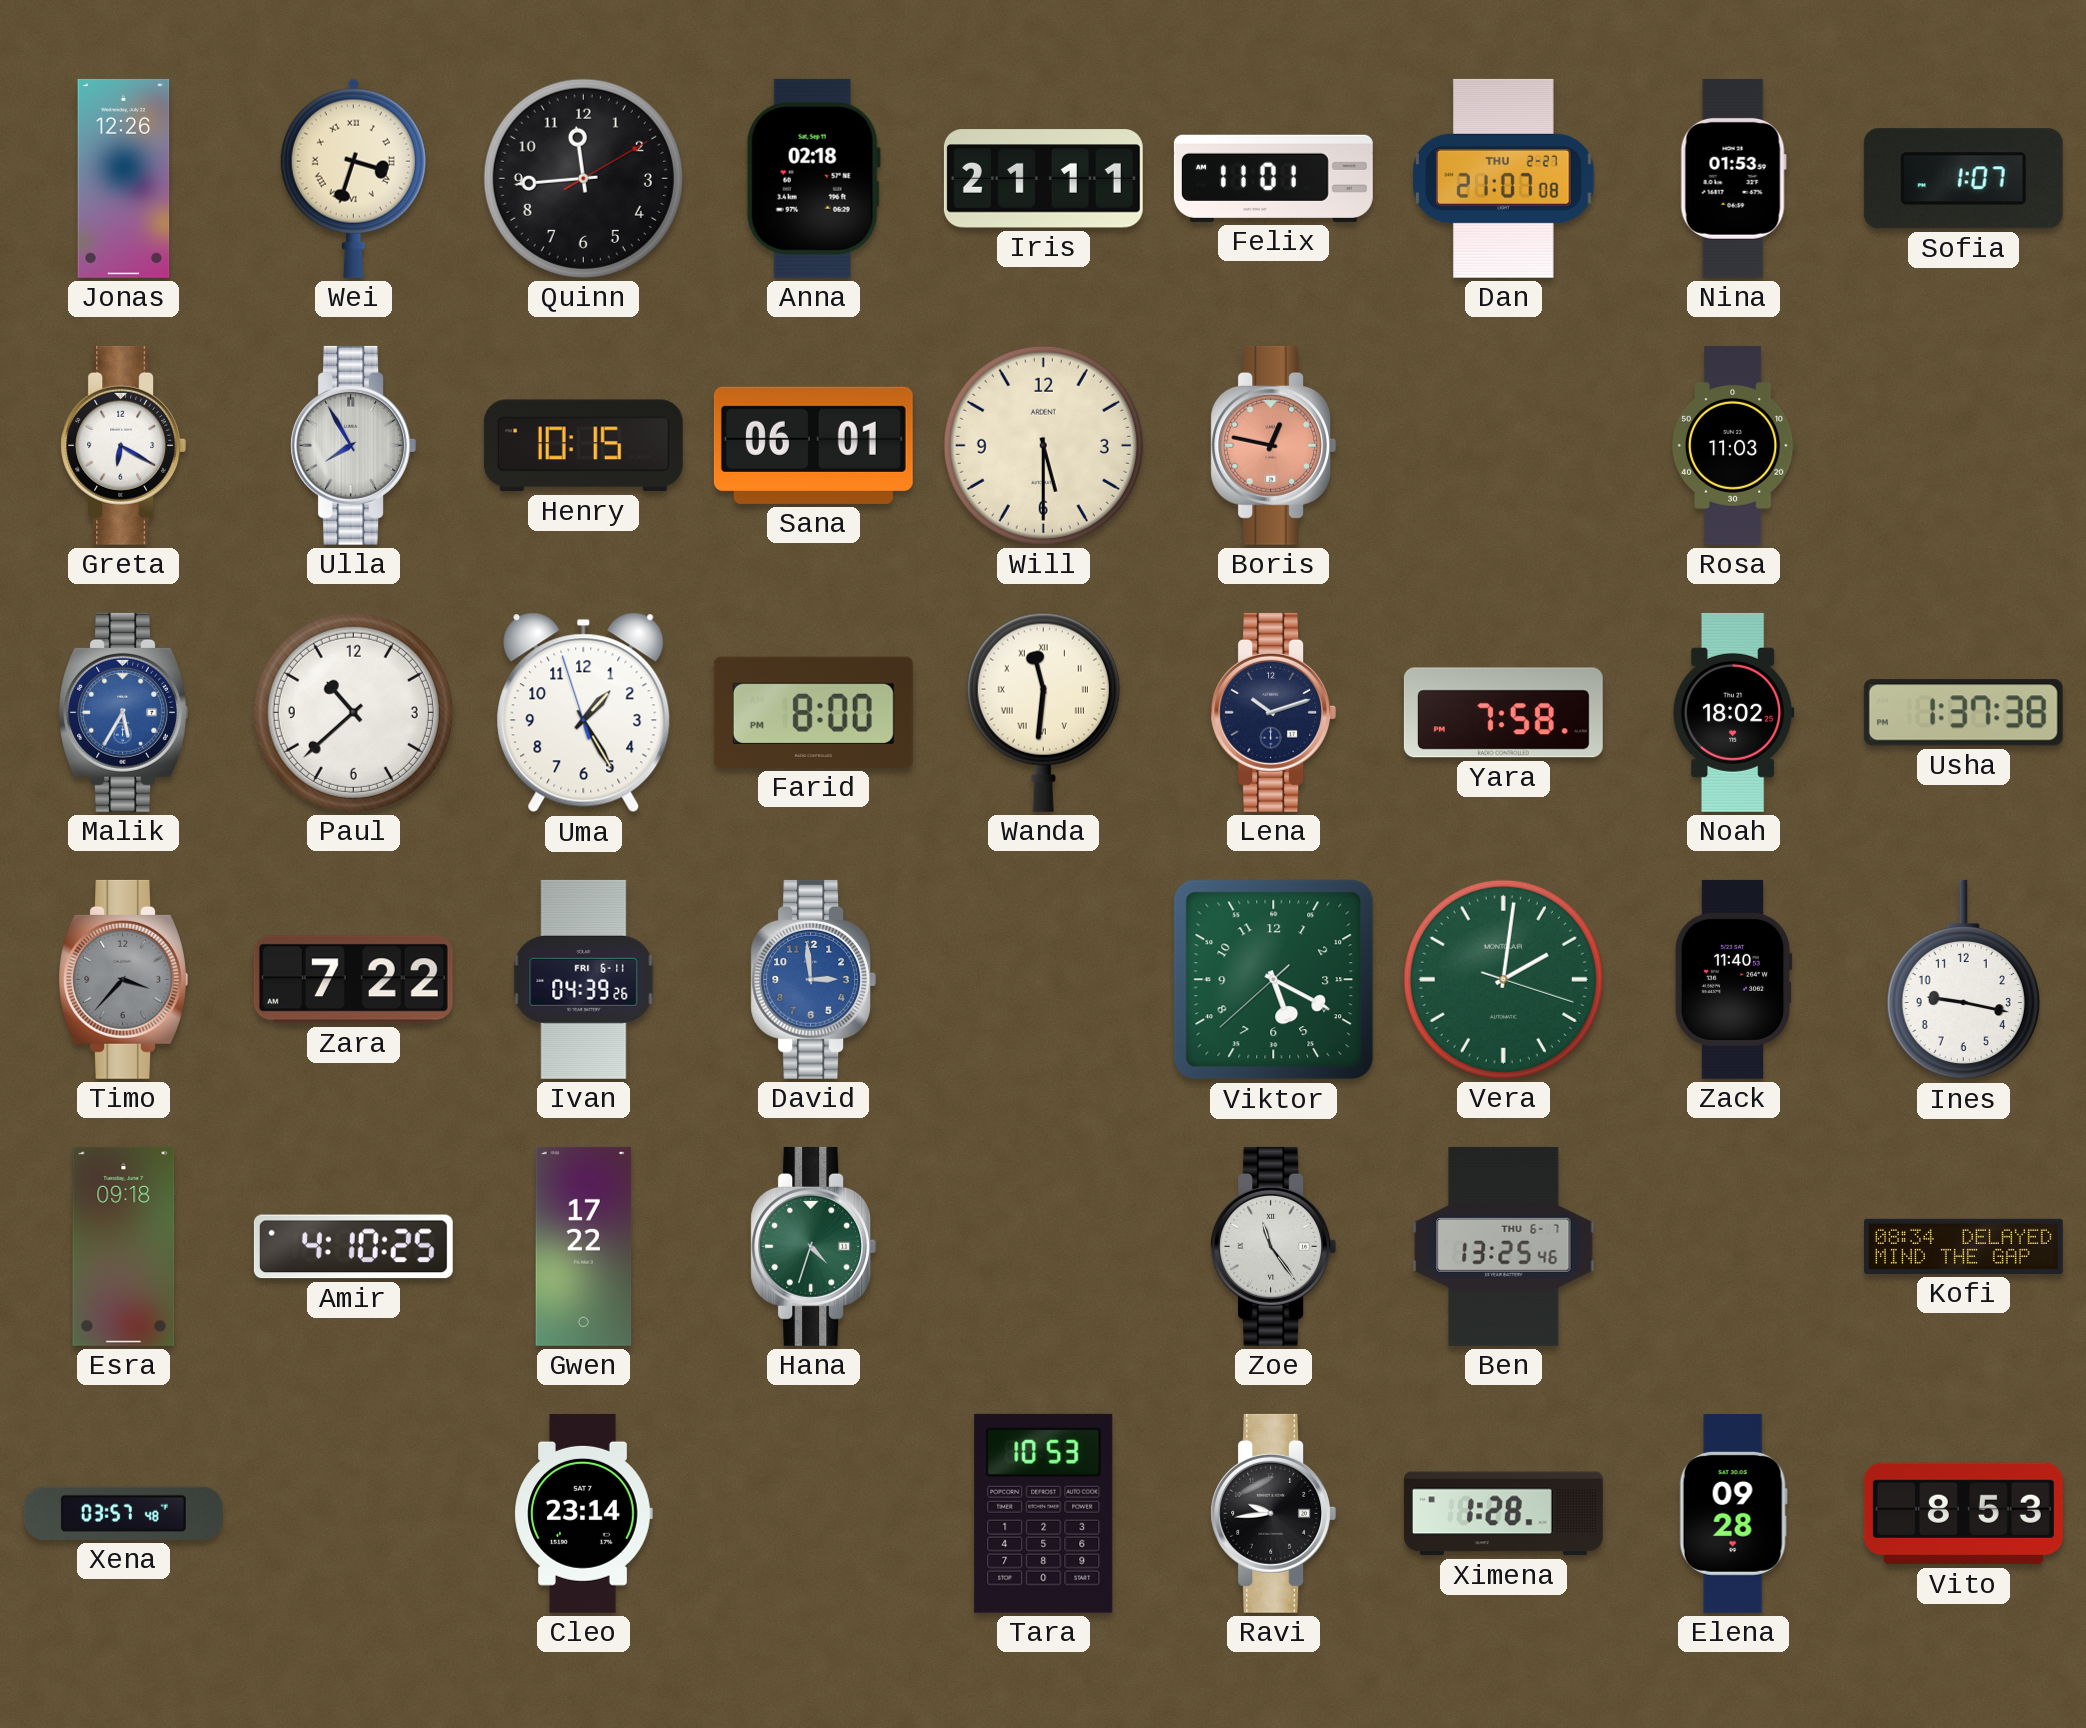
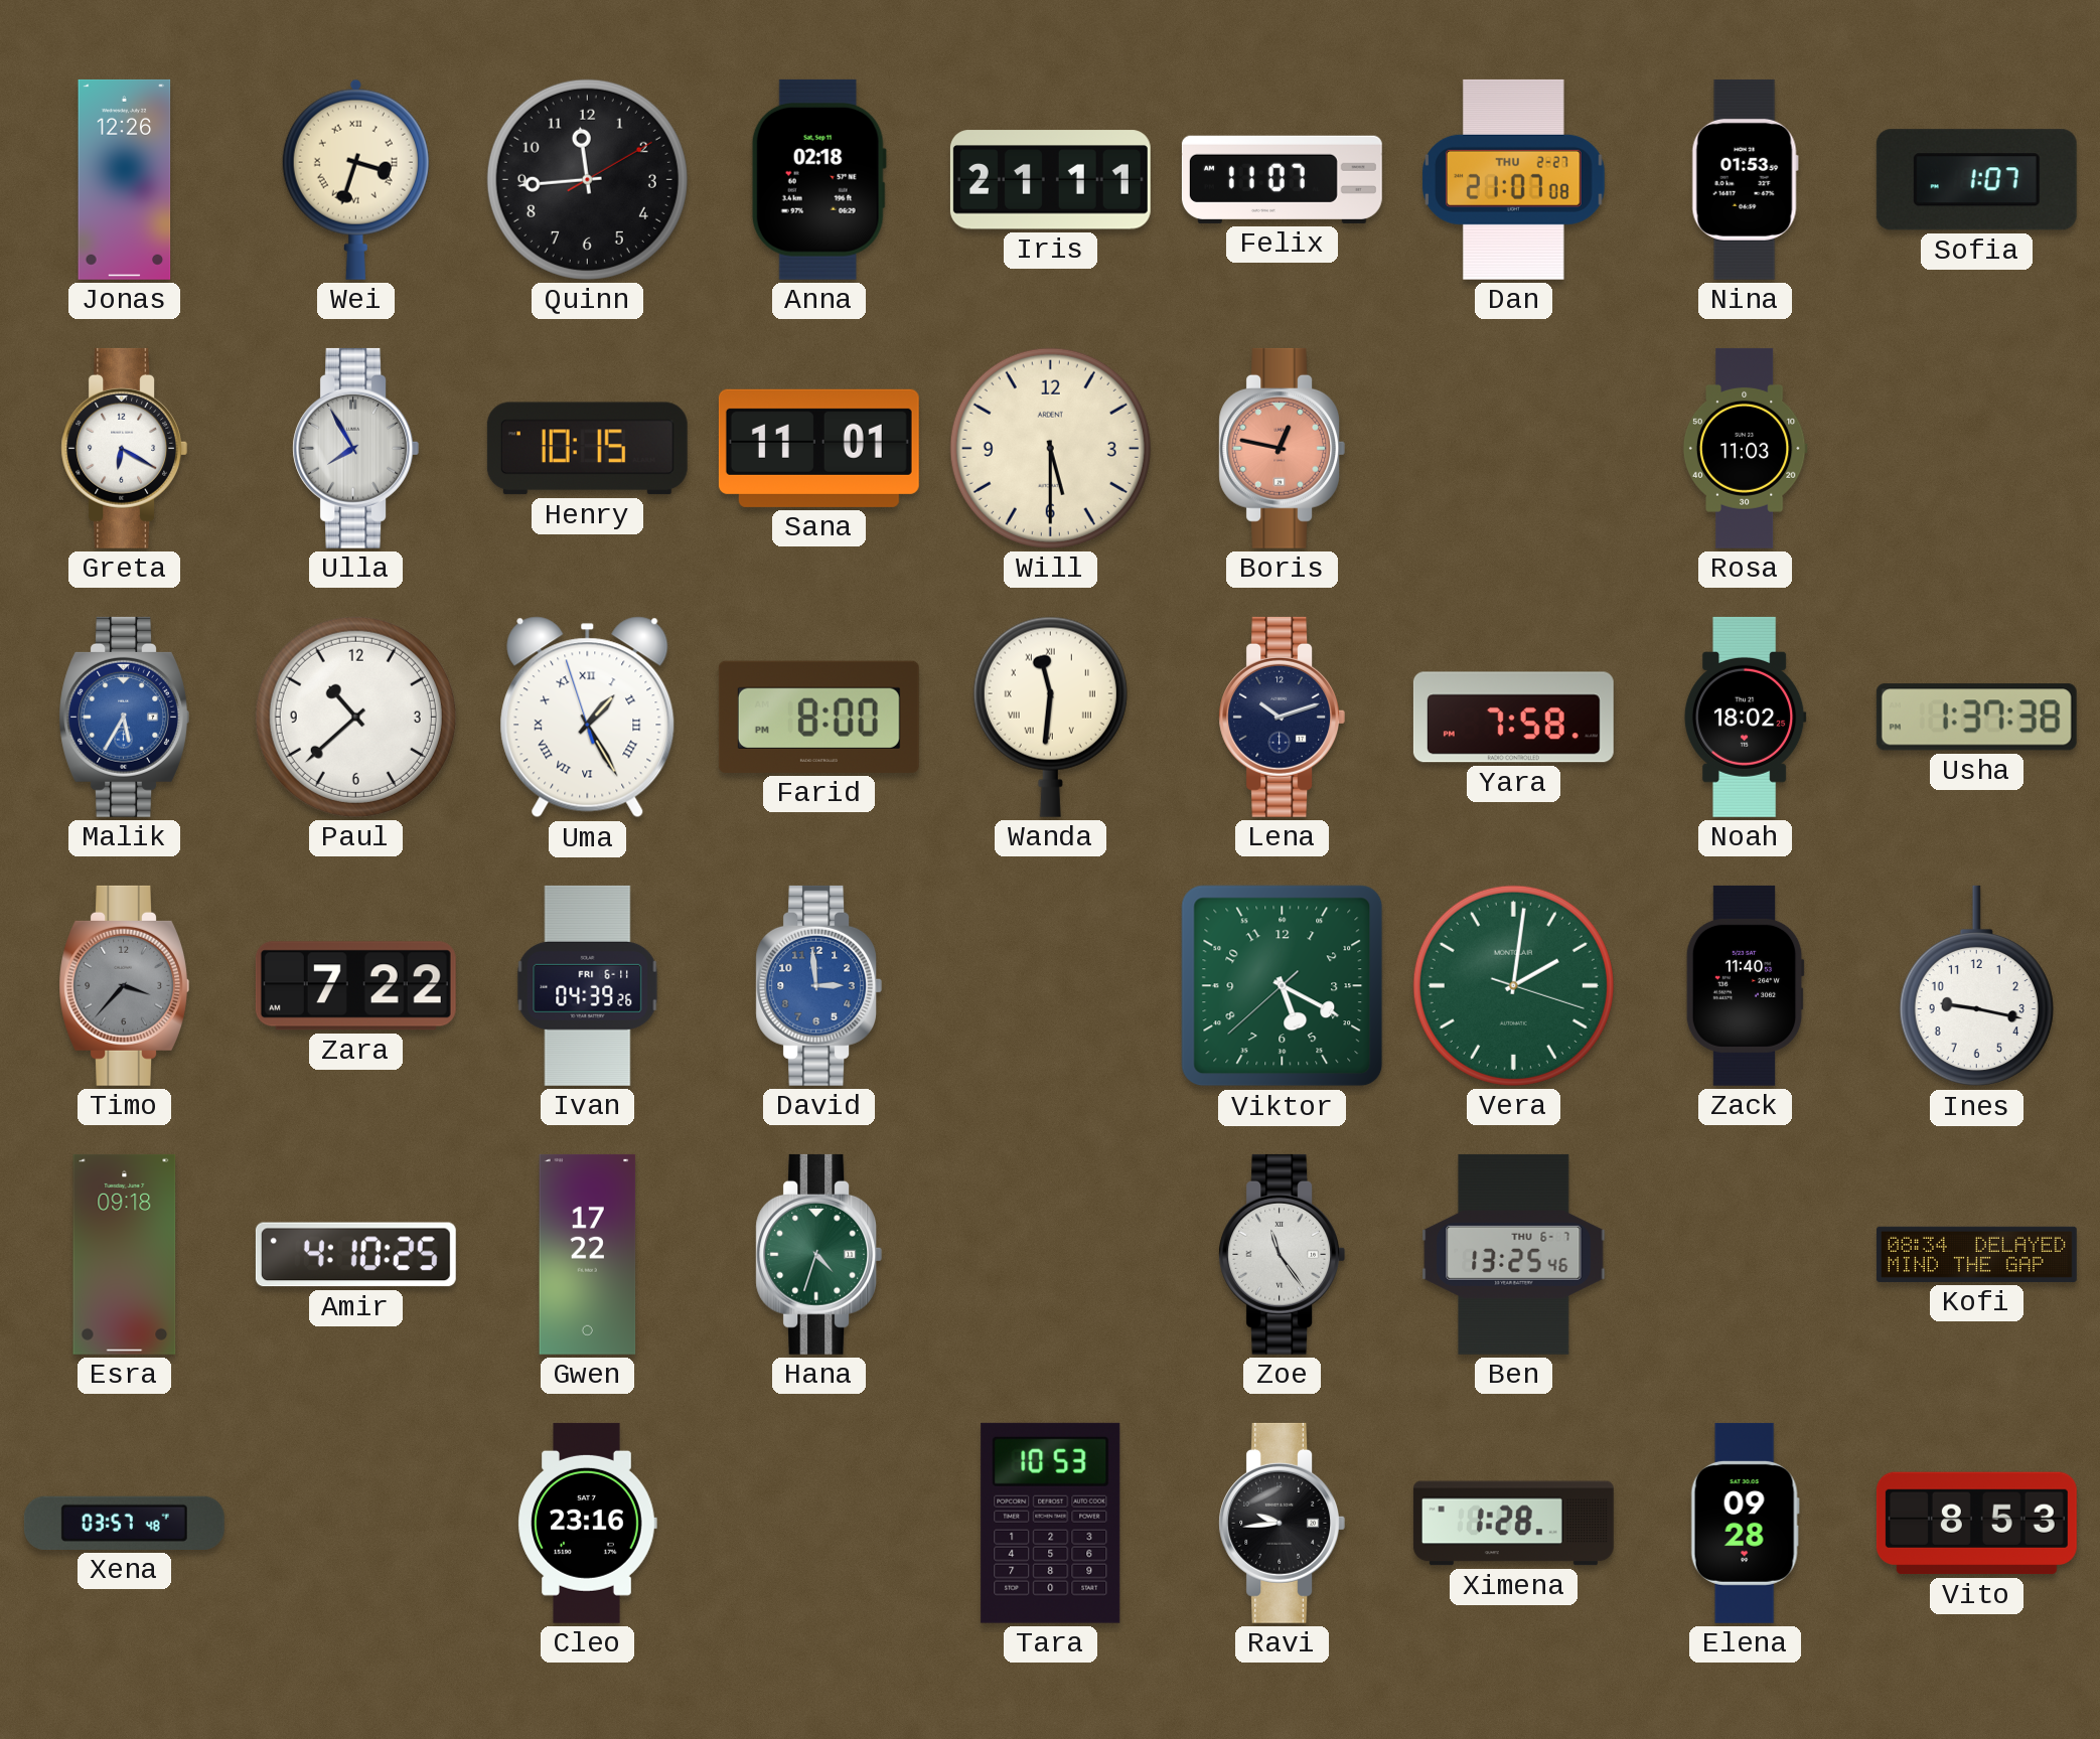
Felix: 11:01 -> 11:07 (1282, 179)
Sana: 06:01 -> 11:01 (818, 448)
Uma numerals: Arabic -> Roman (588, 718)
Cleo: 23:14 -> 23:16 (587, 1523)
